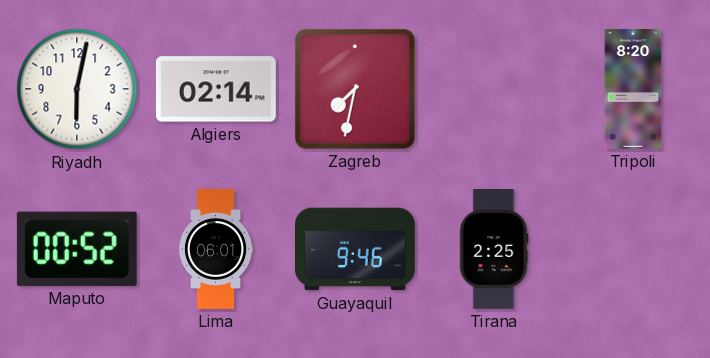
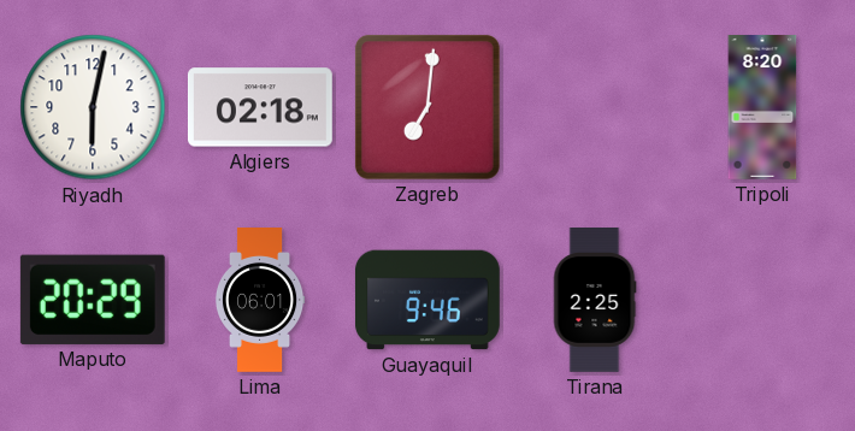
Algiers: 02:14 -> 02:18 (260, 107)
Zagreb: 7:32 -> 7:01 (427, 107)
Maputo: 00:52 -> 20:29 (93, 300)
